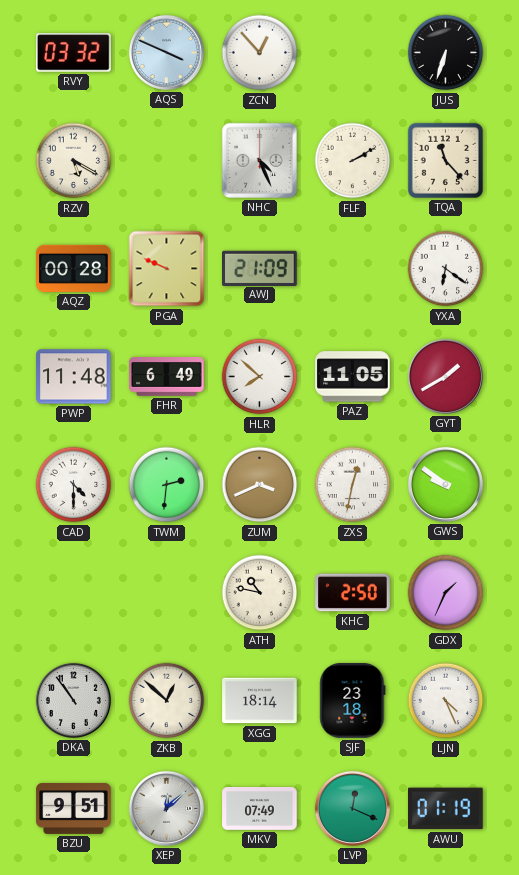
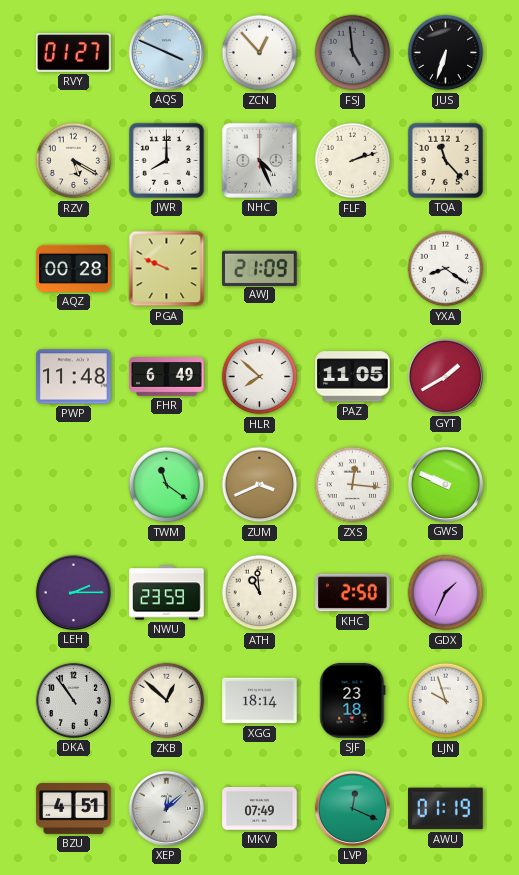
RVY: 03:32 -> 01:27 (74, 53)
FSJ: none -> 4:59 (353, 53)
JWR: none -> 8:00 (166, 160)
FLF: 2:10 -> 2:12 (353, 161)
YXA: 6:21 -> 8:21 (446, 269)
CAD: 4:30 -> none (74, 485)
TWM: 2:31 -> 11:21 (167, 485)
ZXS: 12:32 -> 12:16 (353, 485)
GWS: 9:51 -> 9:49 (445, 484)
LEH: none -> 2:15 (73, 592)
NWU: none -> 23:59 (167, 593)
ATH: 10:47 -> 10:59 (260, 593)
LJN: 4:26 -> 9:57 (446, 701)
BZU: 9:51 -> 4:51 (74, 808)
